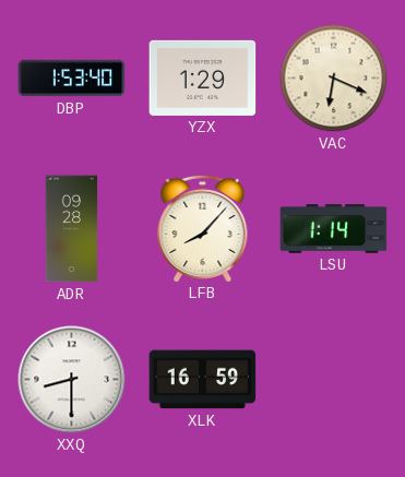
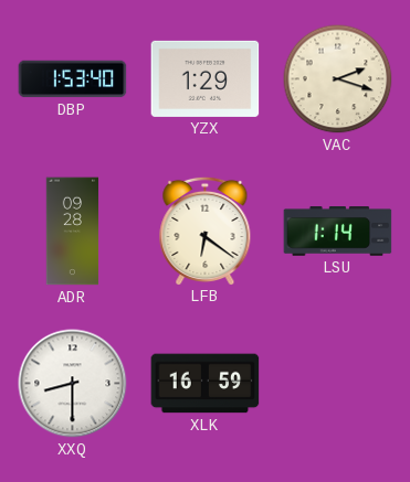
VAC: 6:19 -> 2:18 (338, 79)
LFB: 8:07 -> 6:21 (206, 231)
